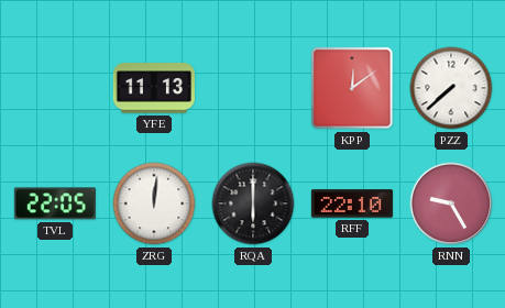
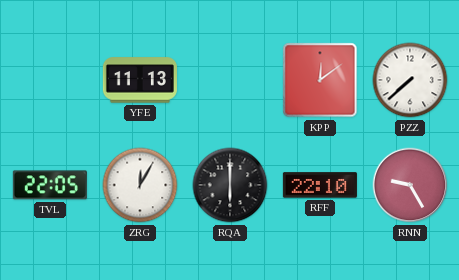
ZRG: 12:01 -> 12:05 (140, 185)
